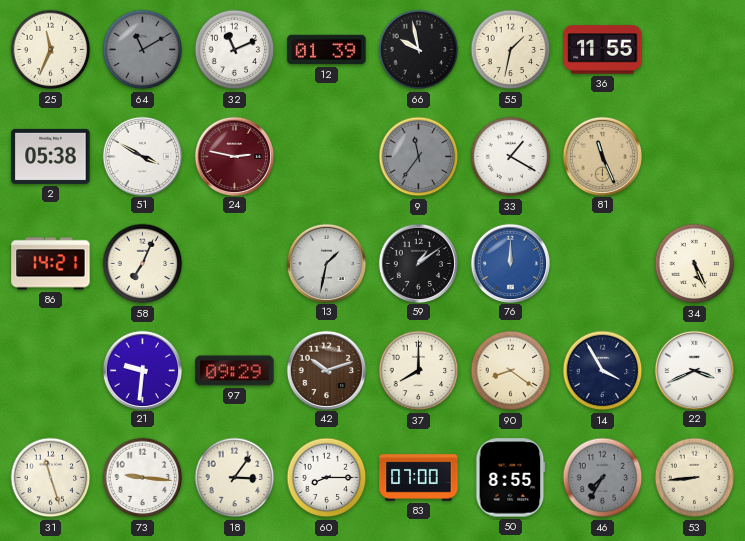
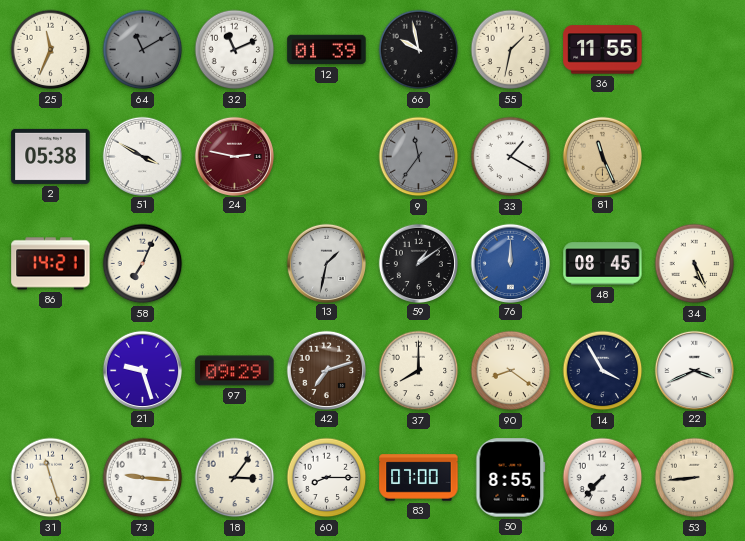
48: none -> 08:45 (603, 264)
21: 9:31 -> 9:27 (142, 370)
42: 10:12 -> 7:12 (326, 370)
46: 7:35 -> 7:37 (603, 478)
46 dial: grey -> white (603, 478)
